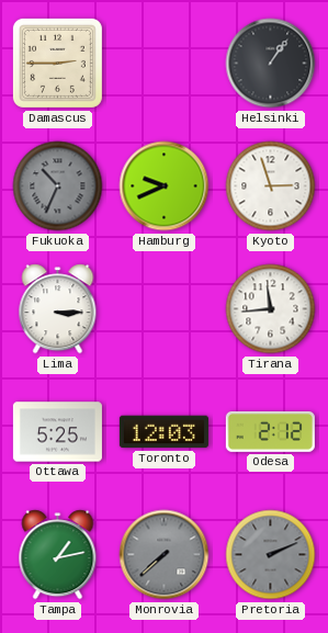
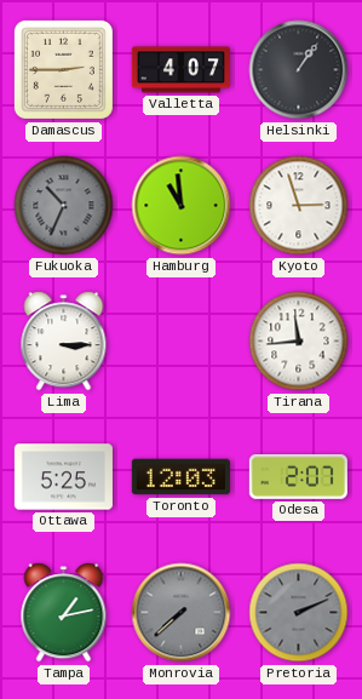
Valletta: none -> 4:07 (180, 70)
Hamburg: 9:41 -> 10:59 (182, 206)
Odesa: 2:12 -> 2:07 (298, 476)
